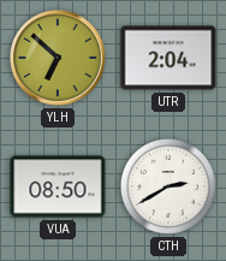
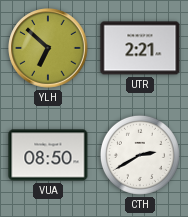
UTR: 2:04 -> 2:21 (140, 48)
